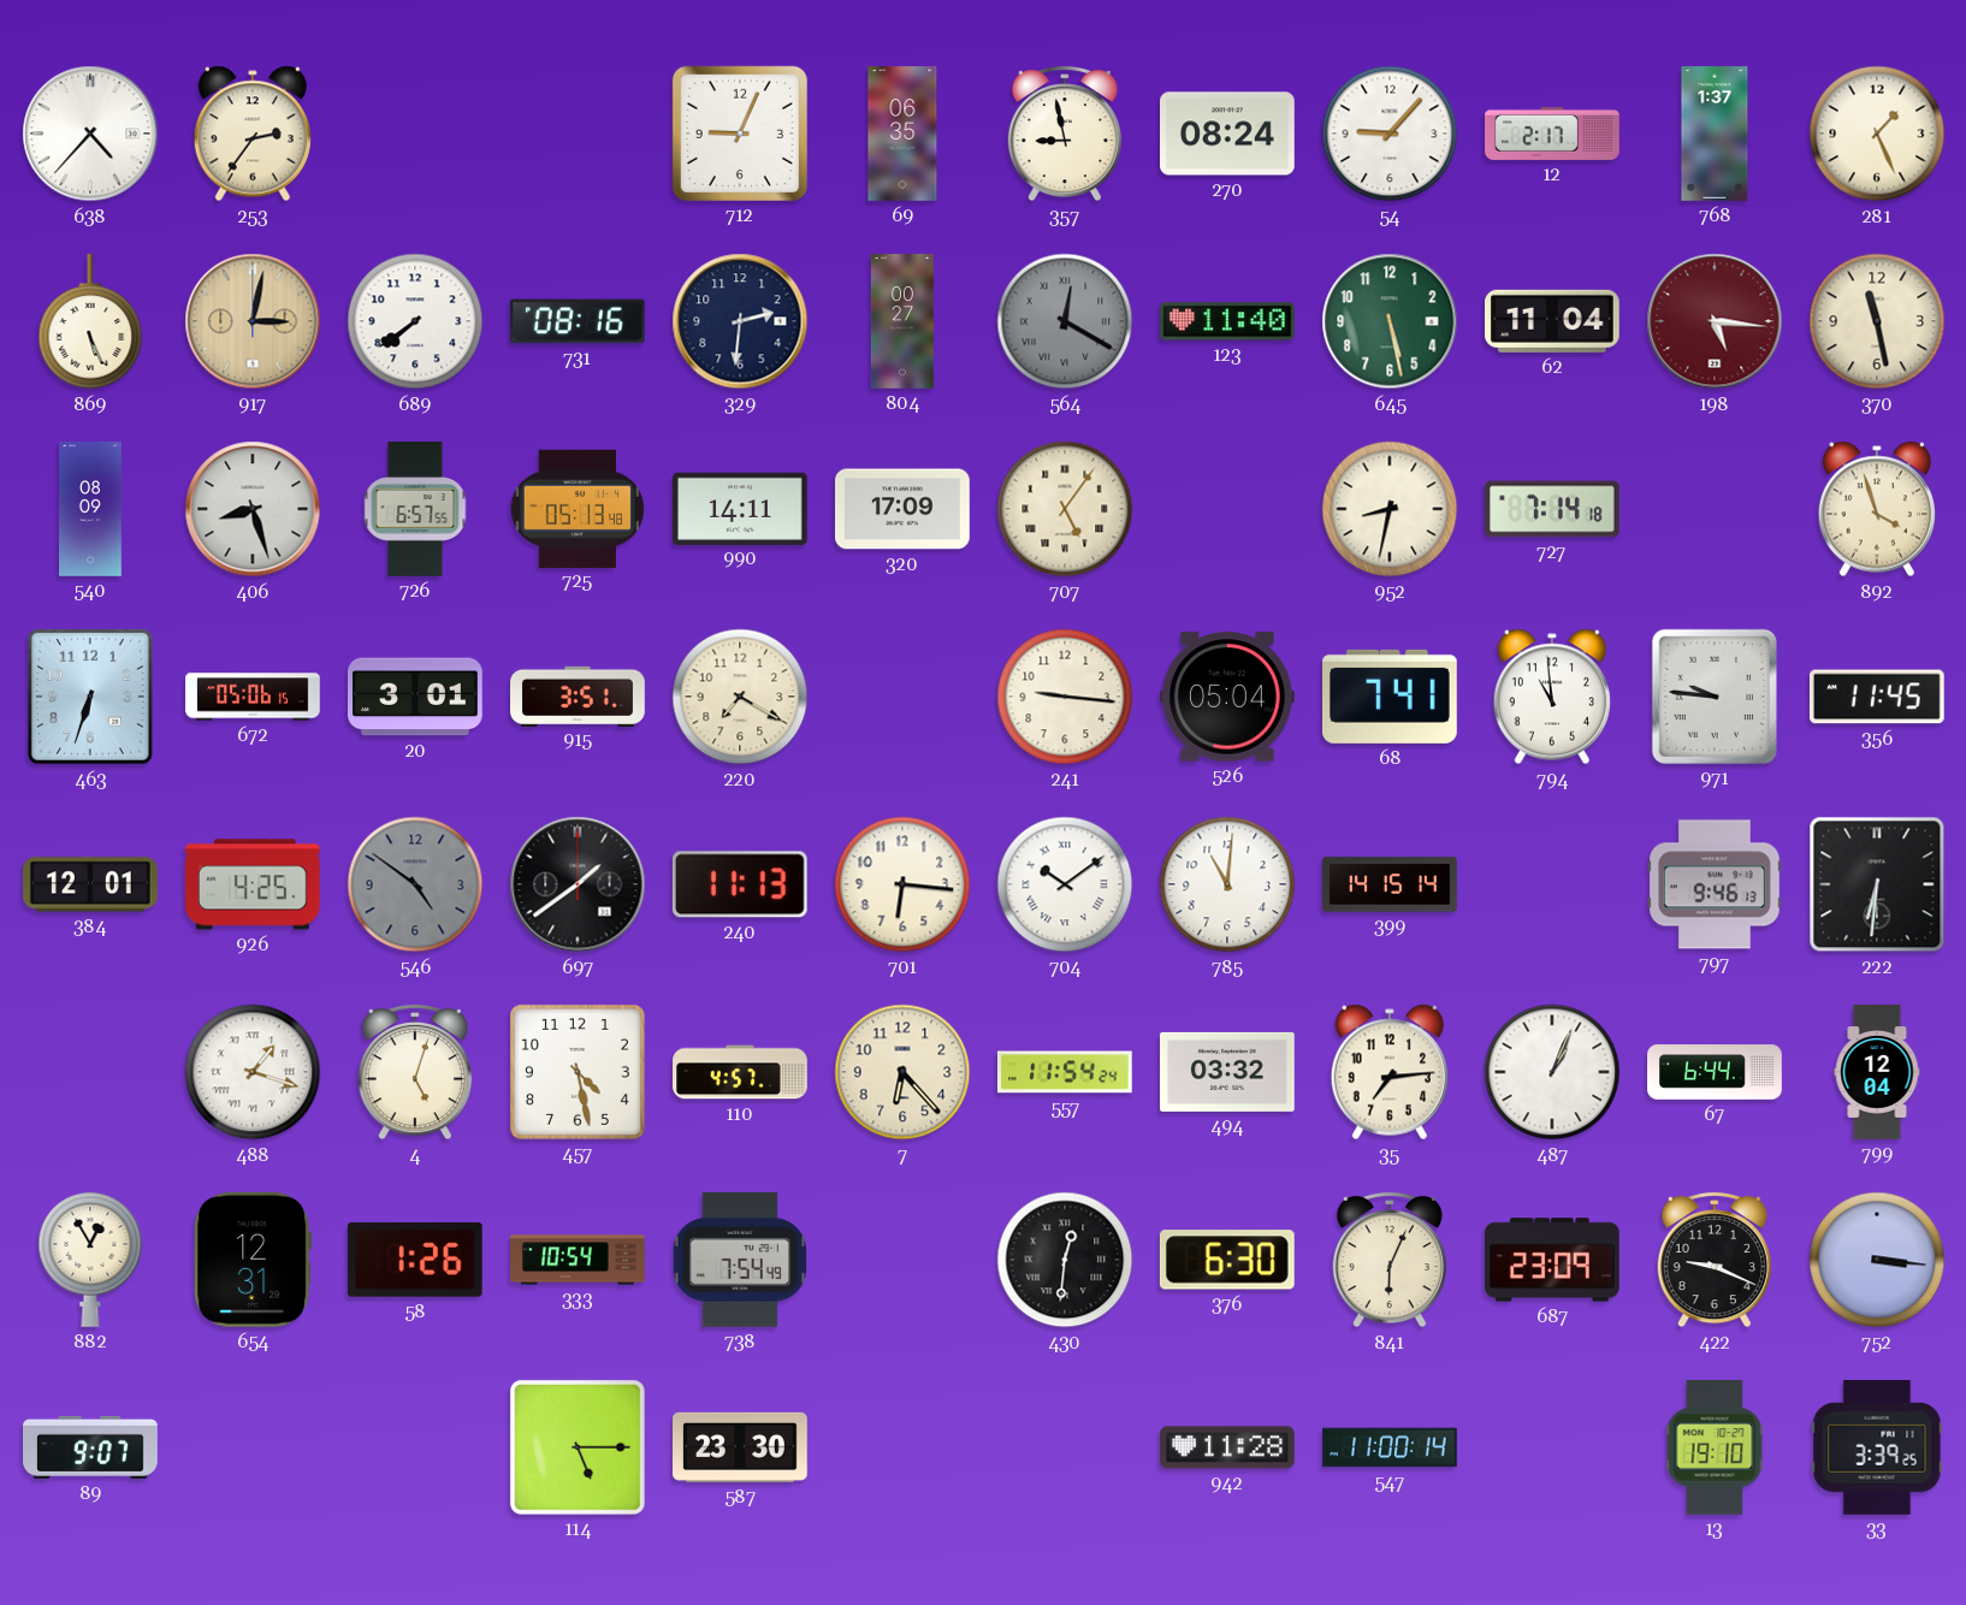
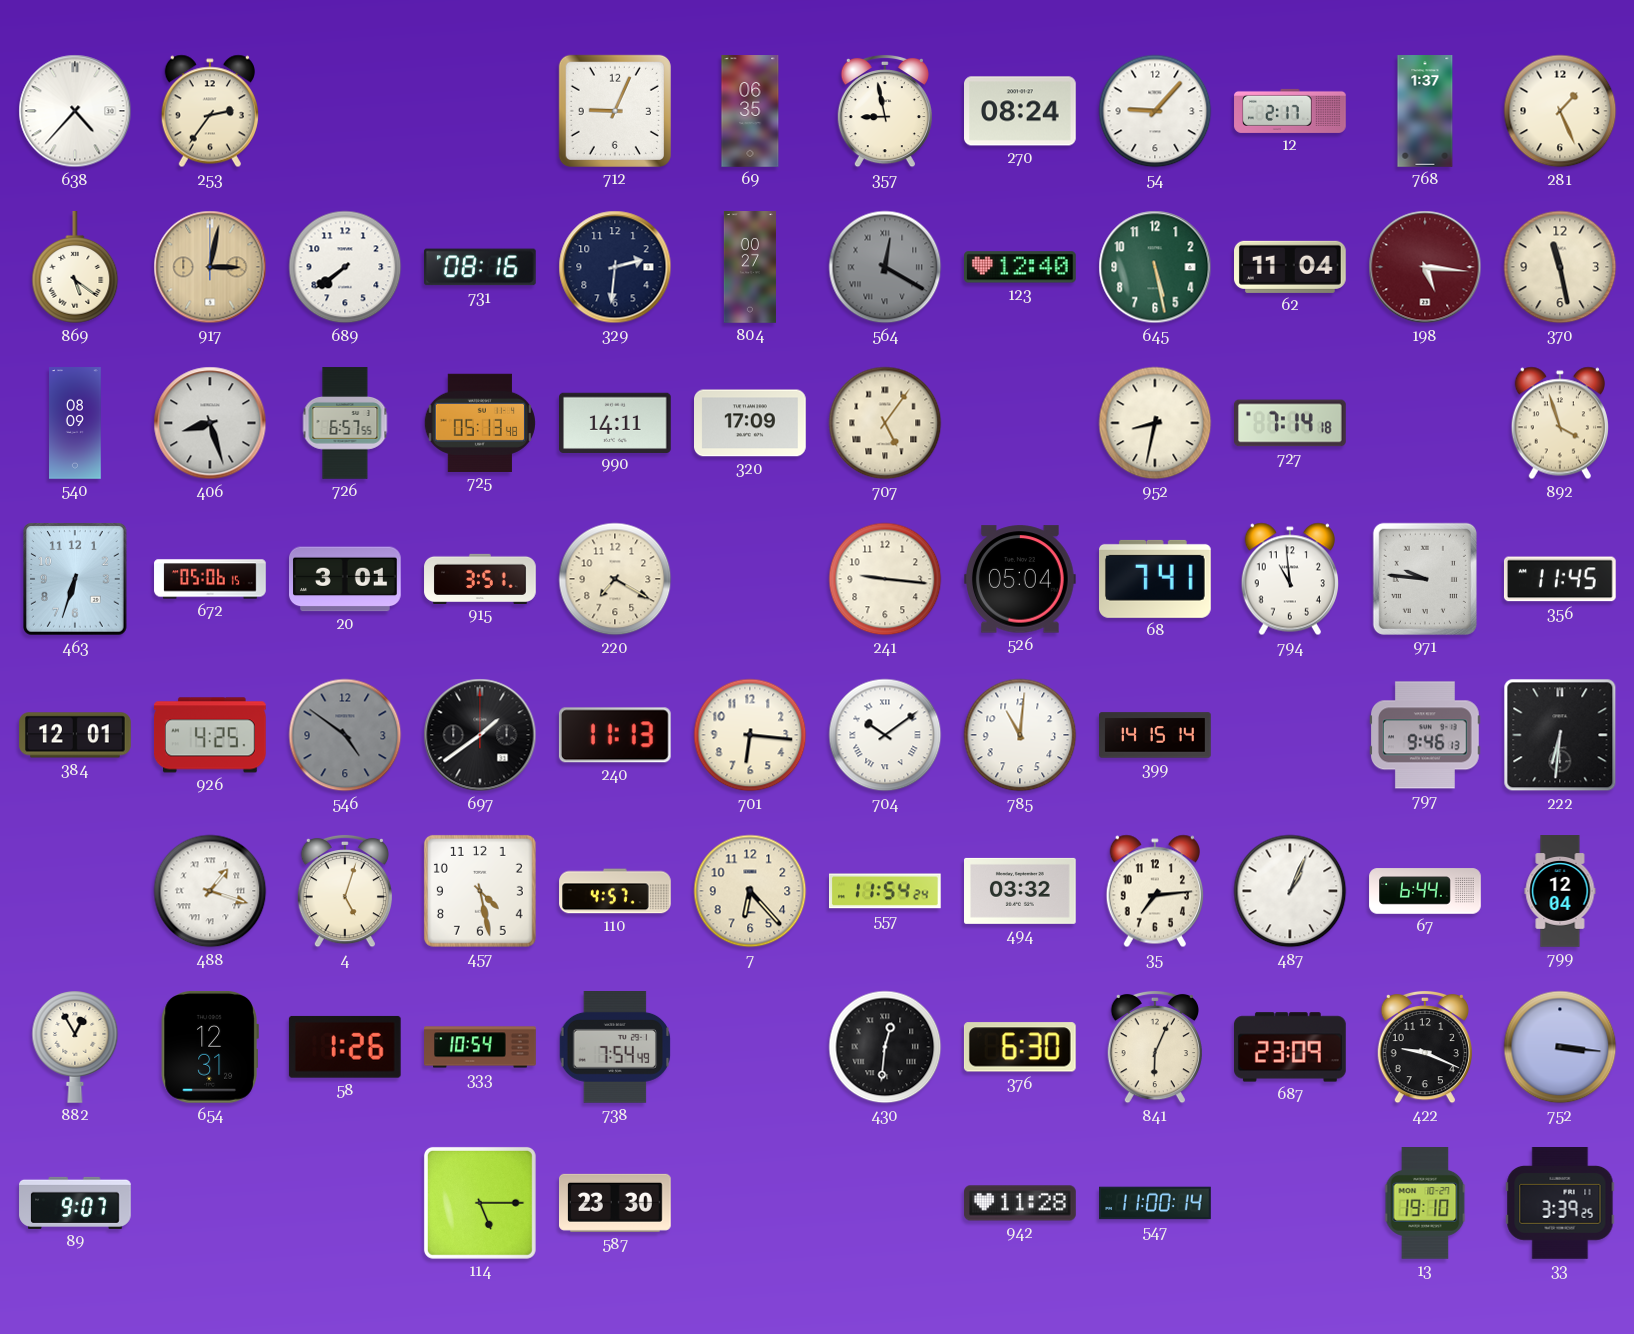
869: 5:26 -> 5:21 (75, 268)
123: 11:40 -> 12:40 (1021, 267)
